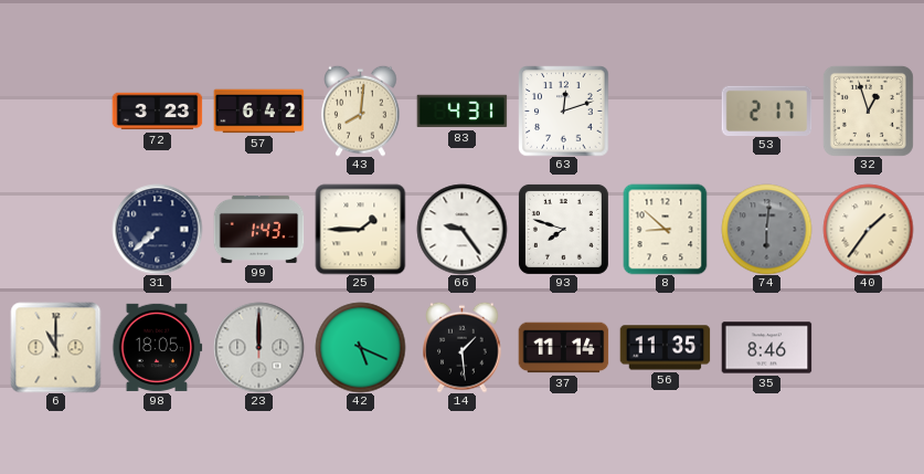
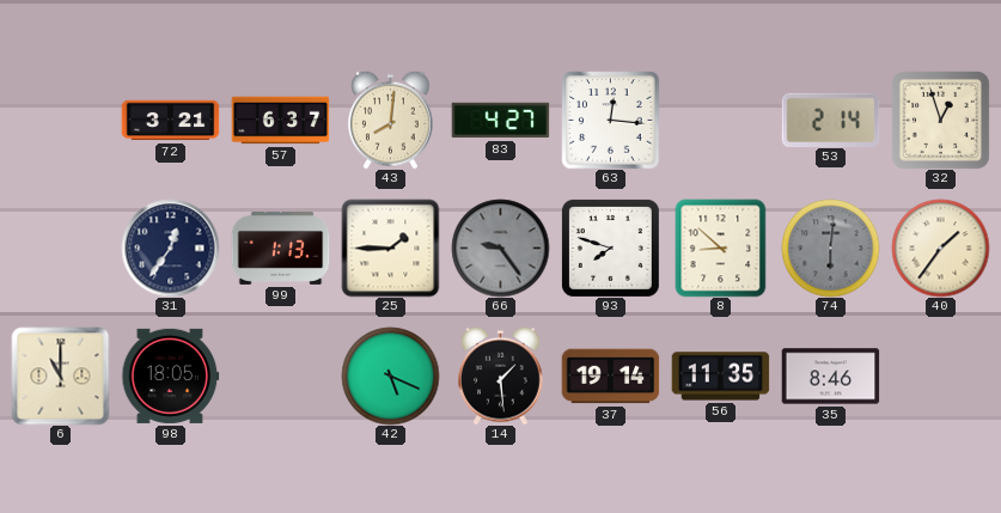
72: 3:23 -> 3:21 (170, 121)
57: 6:42 -> 6:37 (280, 121)
83: 4:31 -> 4:27 (500, 121)
63: 12:12 -> 12:16 (610, 120)
53: 2:17 -> 2:14 (830, 120)
31: 7:38 -> 12:36 (170, 248)
99: 1:43 -> 1:13 (280, 248)
66 dial: white -> grey (500, 248)
23: 12:00 -> none (258, 347)
37: 11:14 -> 19:14 (610, 377)
